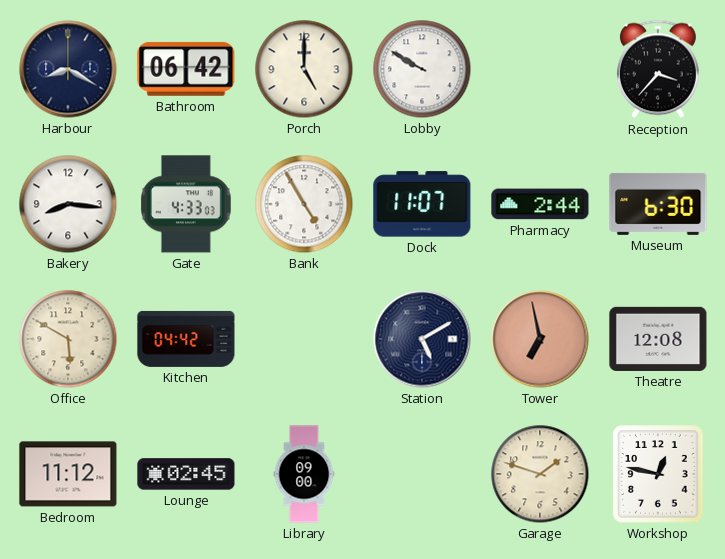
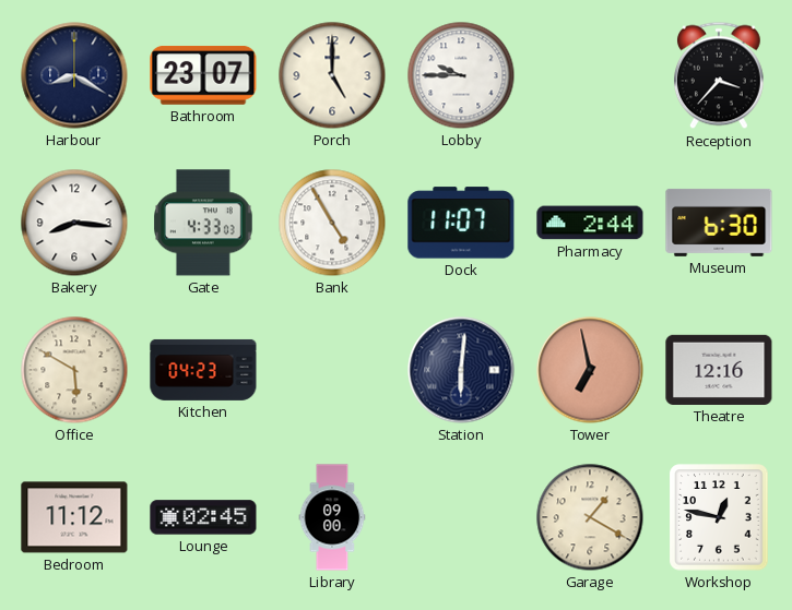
Bathroom: 06:42 -> 23:07 (203, 75)
Lobby: 9:50 -> 9:45 (461, 75)
Kitchen: 04:42 -> 04:23 (203, 370)
Station: 5:10 -> 6:01 (461, 370)
Theatre: 12:08 -> 12:16 (719, 370)
Garage: 1:48 -> 1:20 (590, 517)
